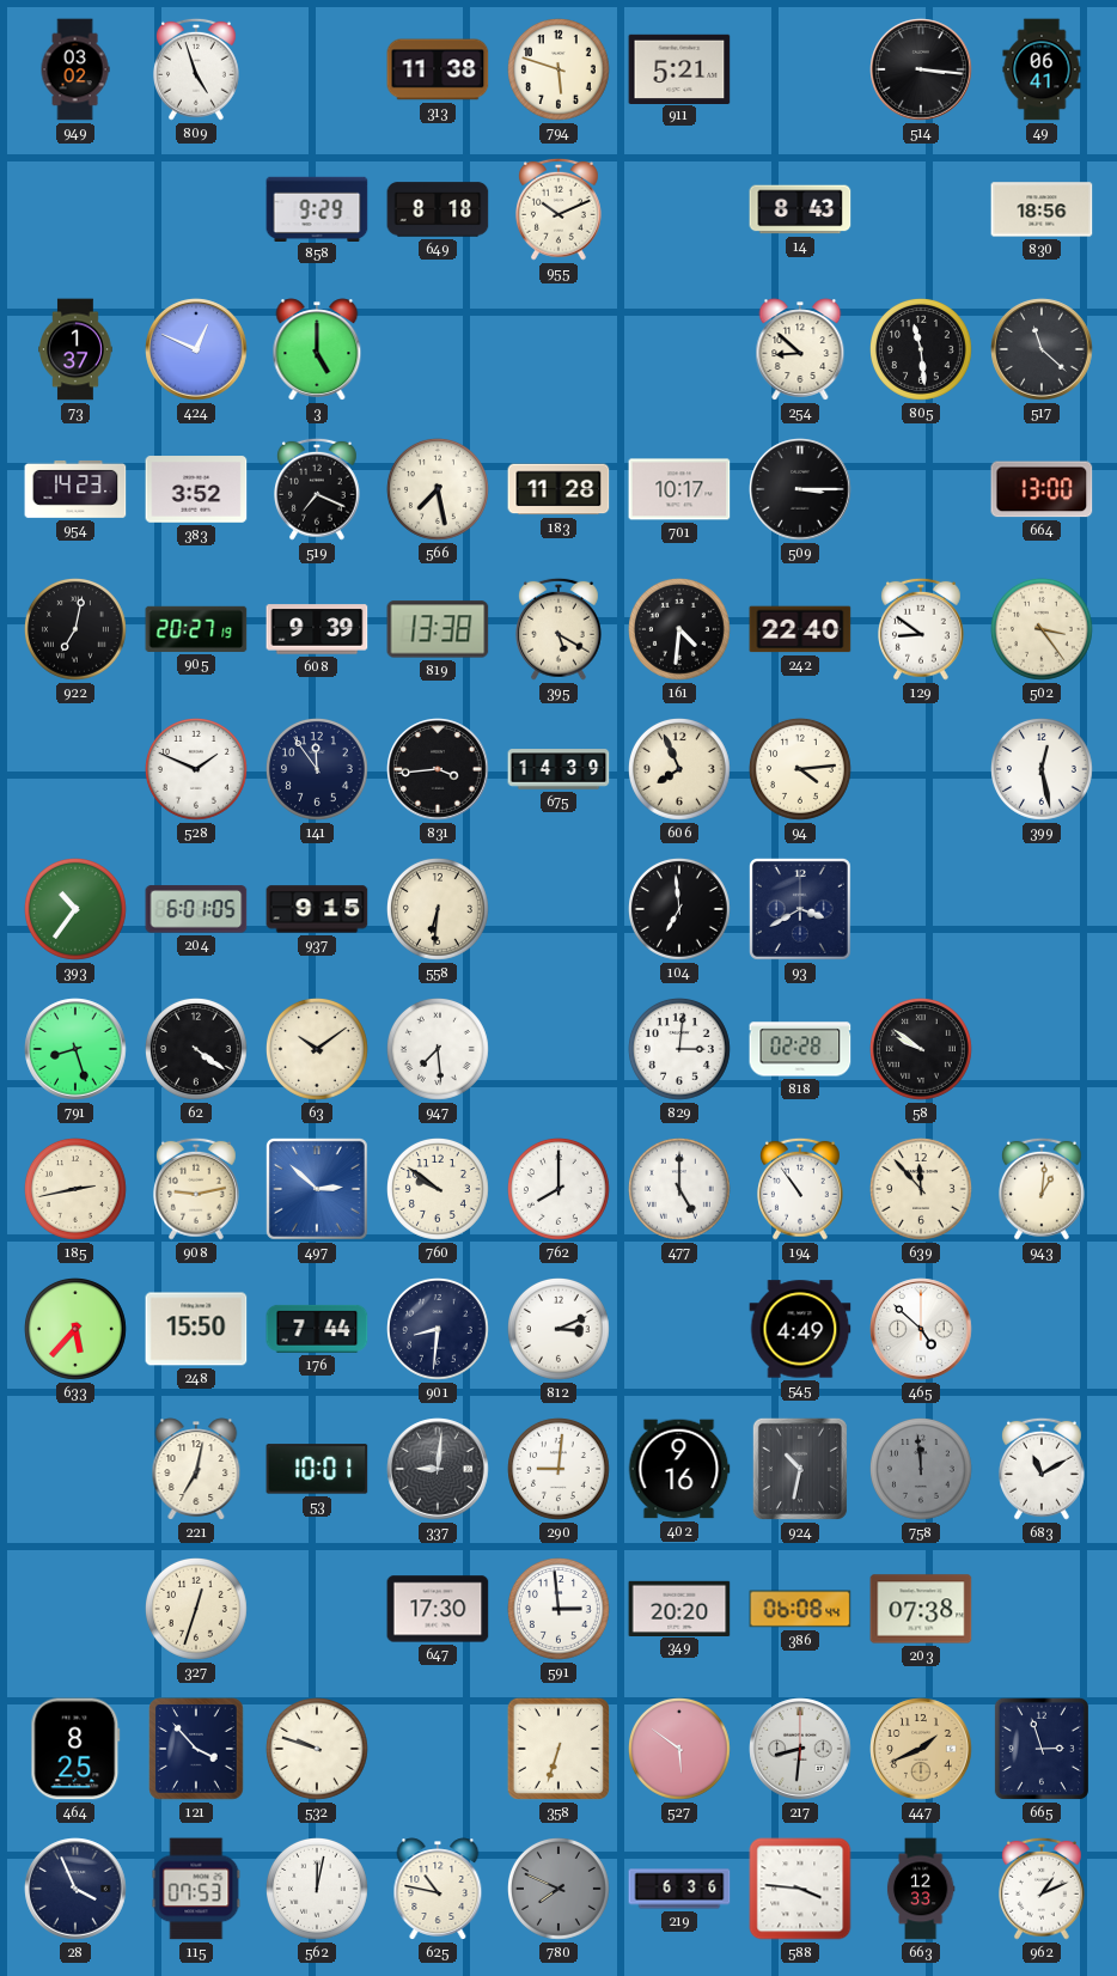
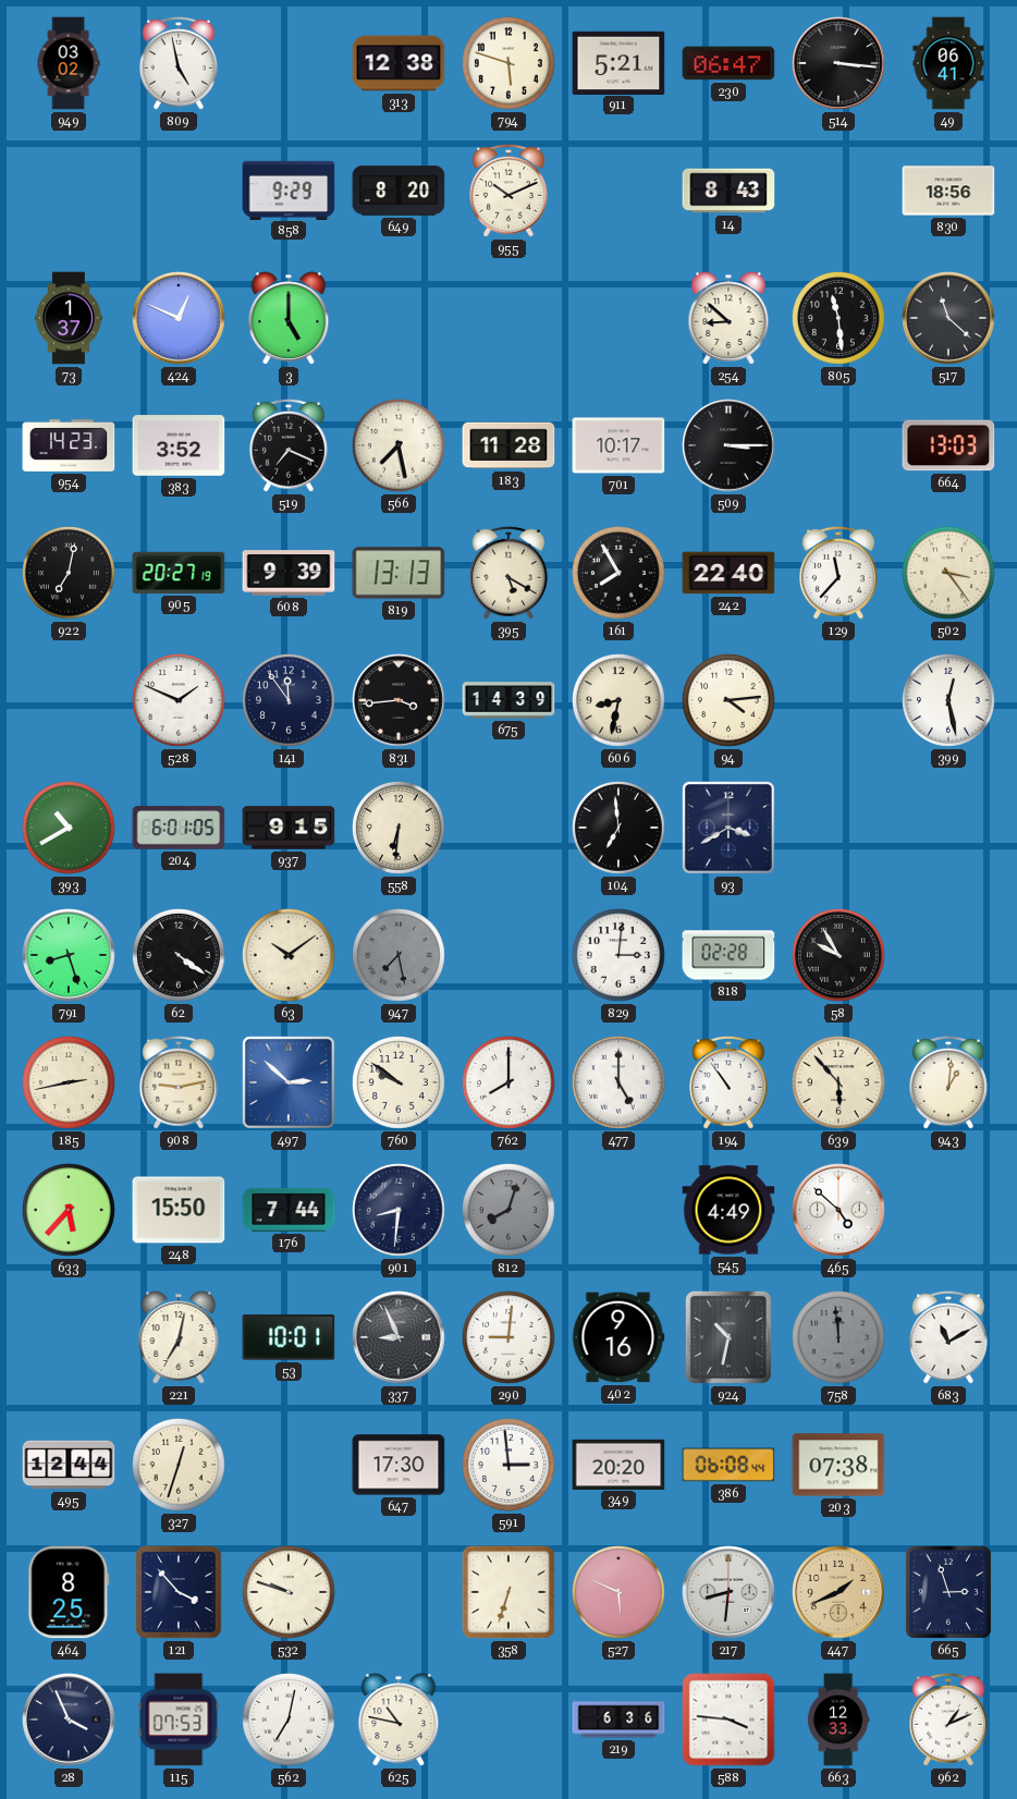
809: 4:57 -> 4:58 (180, 63)
313: 11:38 -> 12:38 (399, 63)
230: none -> 06:47 (728, 63)
649: 8:18 -> 8:20 (399, 191)
664: 13:00 -> 13:03 (948, 445)
819: 13:38 -> 13:13 (399, 573)
161: 4:31 -> 7:55 (620, 574)
129: 8:51 -> 11:37 (840, 573)
606: 7:56 -> 8:32 (620, 701)
393: 10:36 -> 10:40 (70, 829)
947: 7:29 -> 7:28 (400, 956)
947 dial: white -> grey (400, 956)
58: 9:51 -> 9:55 (840, 956)
639: 11:53 -> 5:53 (840, 1084)
812: 3:11 -> 8:03 (510, 1211)
812 dial: white -> grey (510, 1211)
337: 9:01 -> 8:56 (399, 1337)
495: none -> 12:44 (69, 1465)
527: 5:51 -> 5:49 (620, 1593)
562: 12:02 -> 7:02 (290, 1721)
780: 7:49 -> none (560, 1890)
